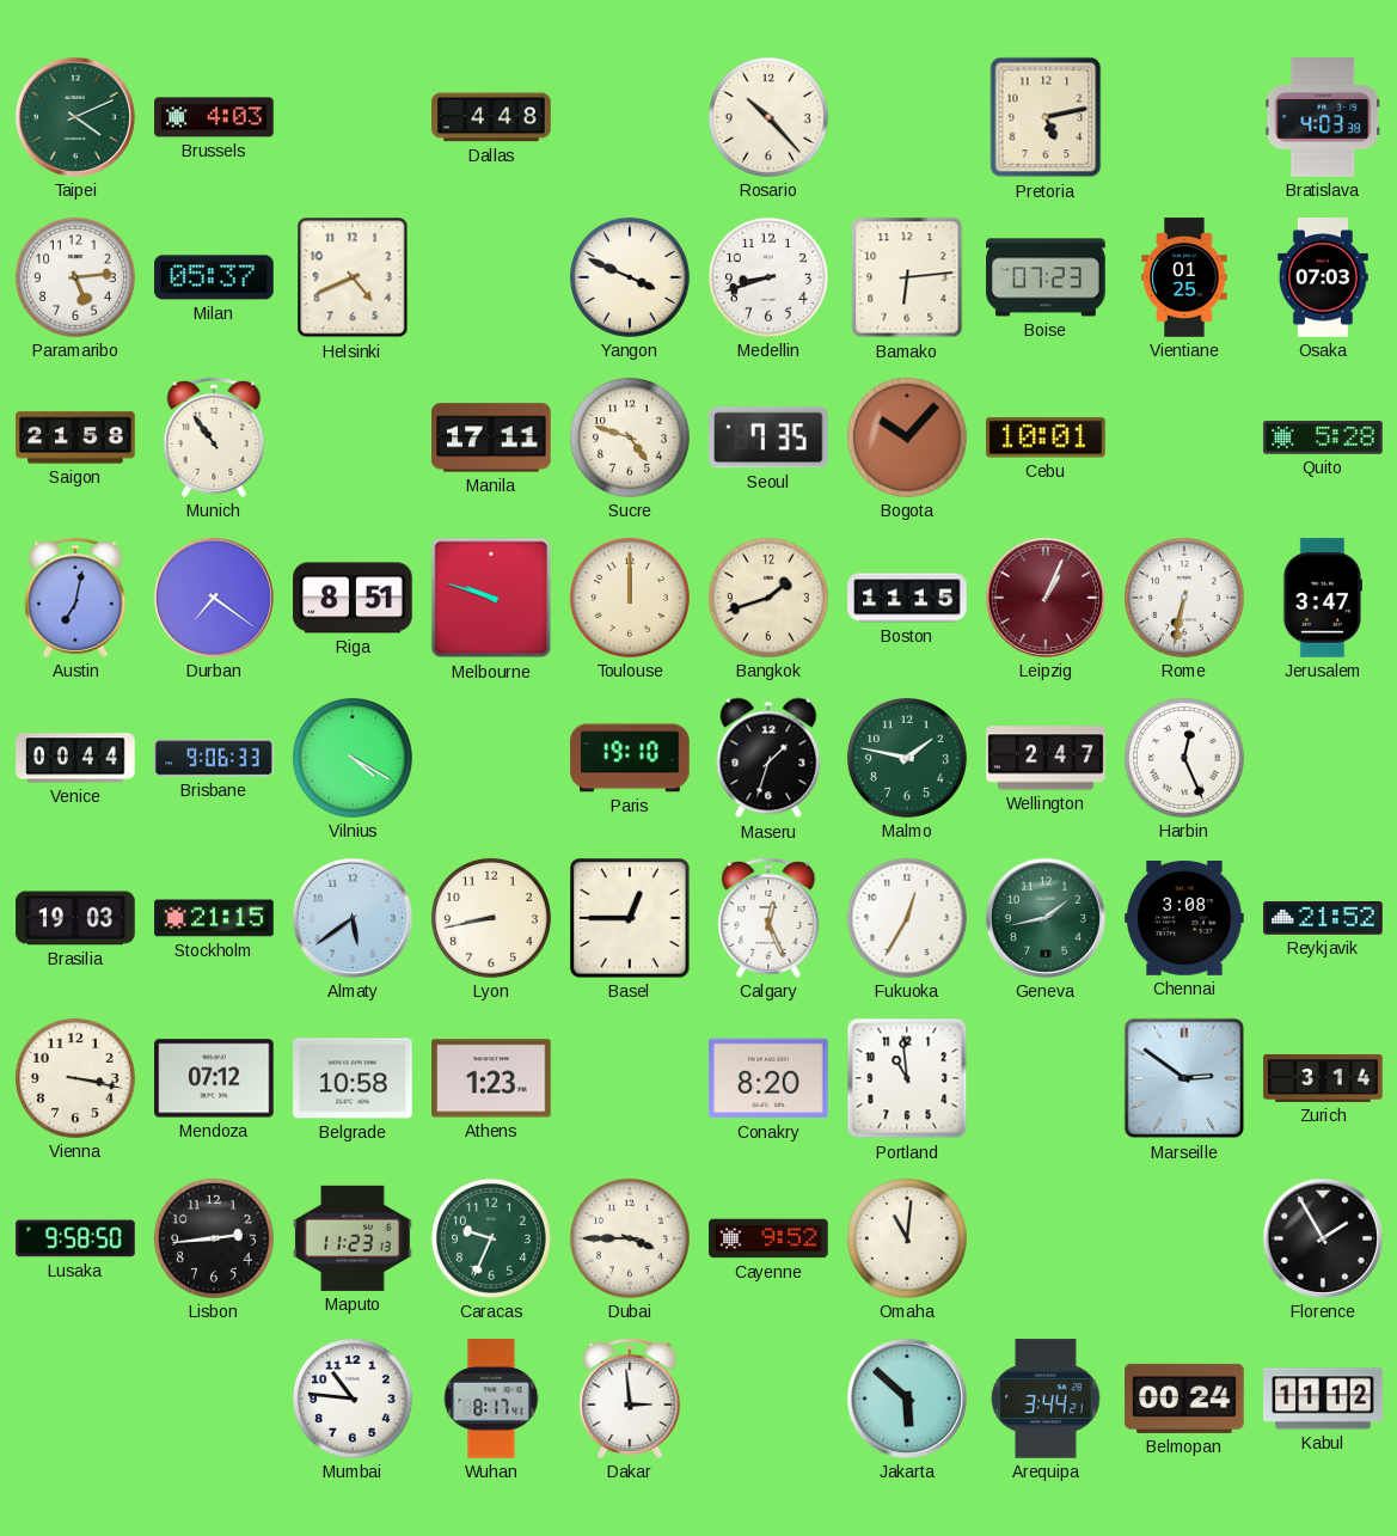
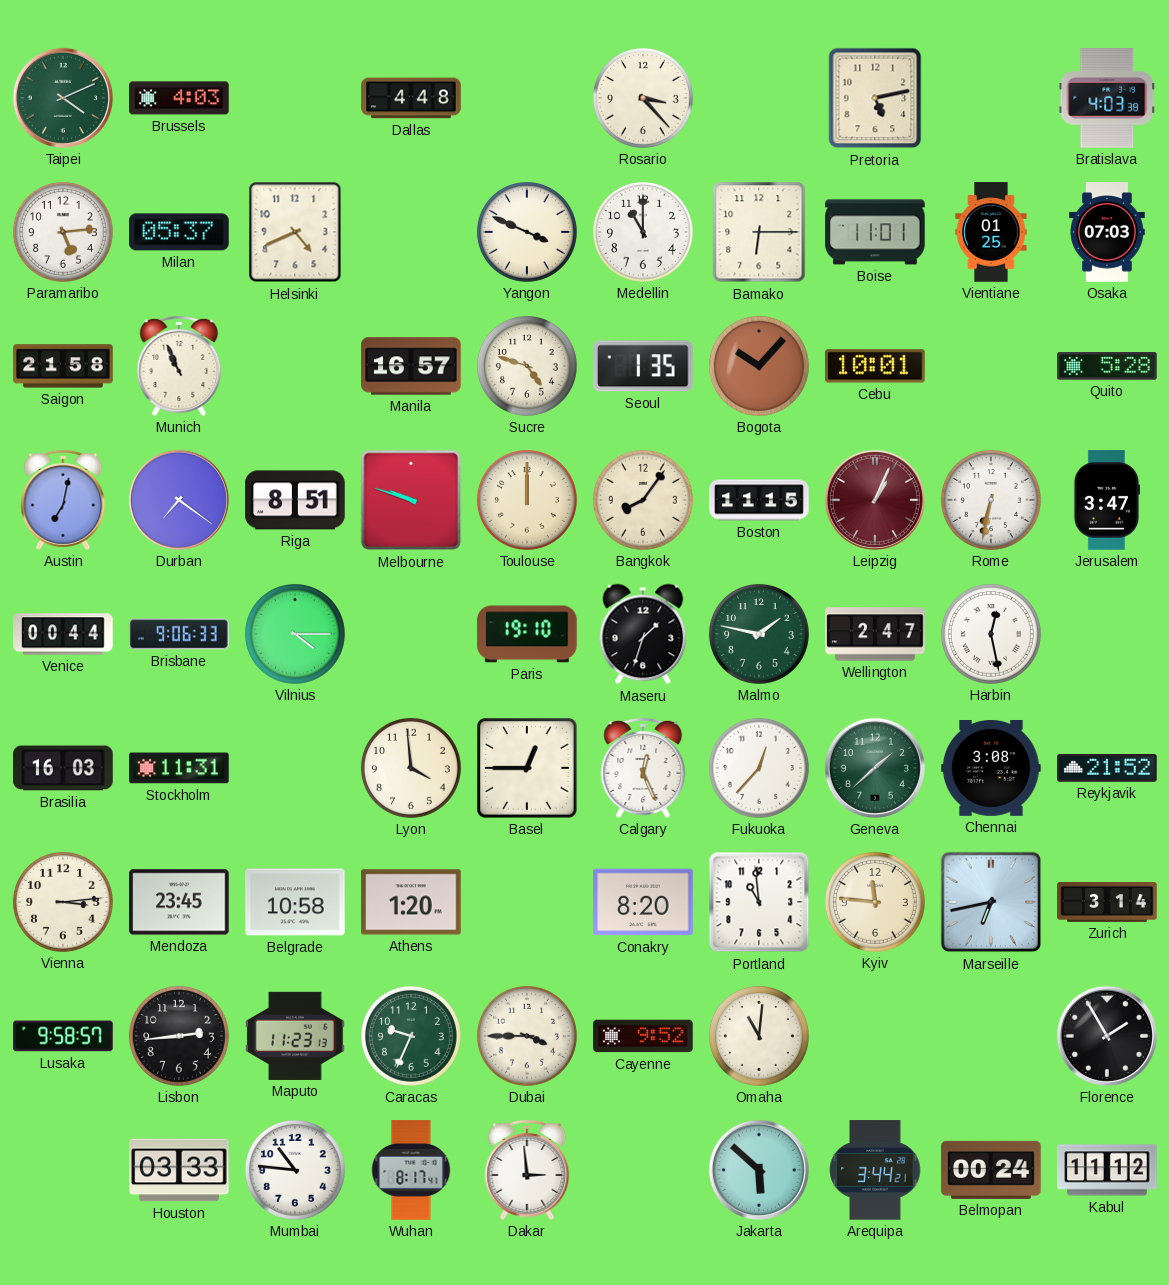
Rosario: 10:23 -> 3:23 (643, 98)
Medellin: 8:42 -> 11:00 (643, 232)
Bamako: 6:14 -> 6:15 (759, 232)
Boise: 07:23 -> 11:01 (875, 232)
Munich: 10:54 -> 10:56 (179, 366)
Manila: 17:11 -> 16:57 (411, 366)
Seoul: 7:35 -> 1:35 (644, 366)
Bangkok: 1:42 -> 8:06 (643, 500)
Vilnius: 4:20 -> 4:15 (295, 634)
Harbin: 12:26 -> 12:28 (991, 634)
Brasilia: 19:03 -> 16:03 (63, 768)
Stockholm: 21:15 -> 11:31 (179, 768)
Almaty: 5:39 -> none (353, 918)
Lyon: 8:43 -> 3:59 (411, 768)
Fukuoka: 12:35 -> 12:37 (759, 768)
Geneva: 1:43 -> 1:38 (875, 768)
Vienna: 3:17 -> 3:14 (63, 902)
Mendoza: 07:12 -> 23:45 (179, 902)
Athens: 1:23 -> 1:20 (411, 902)
Kyiv: none -> 11:46 (875, 902)
Marseille: 2:51 -> 6:43 (991, 902)
Lusaka: 9:58:50 -> 9:58:57 (63, 1036)
Houston: none -> 03:33 (179, 1170)
